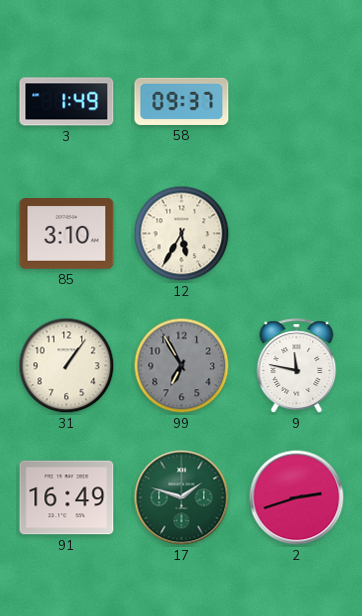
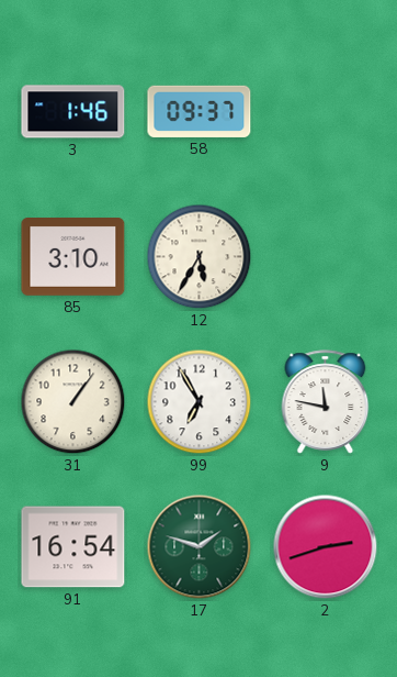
3: 1:49 -> 1:46 (73, 112)
99 dial: grey -> white (200, 402)
91: 16:49 -> 16:54 (73, 547)
